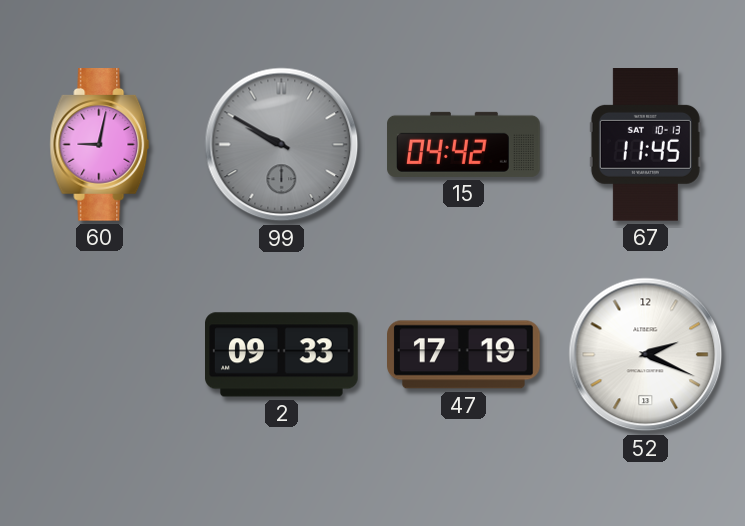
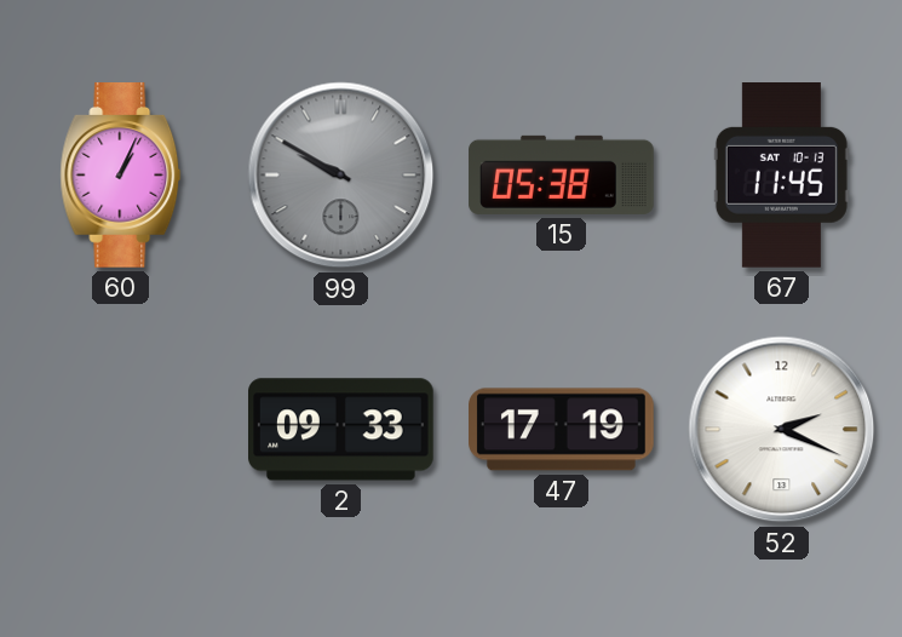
60: 9:02 -> 1:04 (121, 176)
15: 04:42 -> 05:38 (562, 174)
